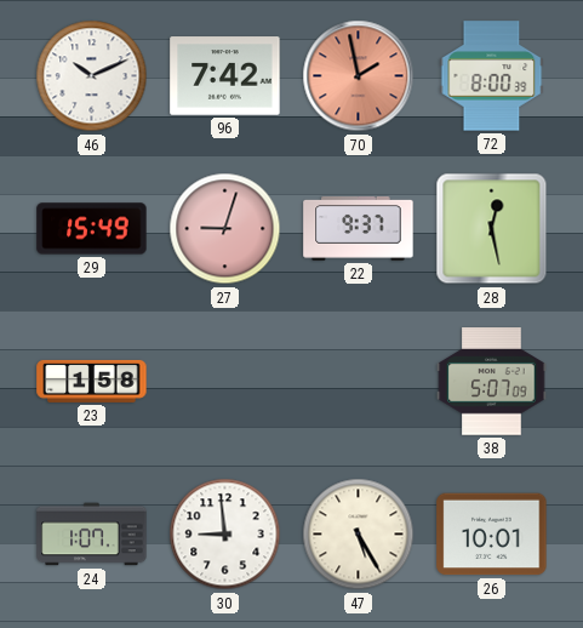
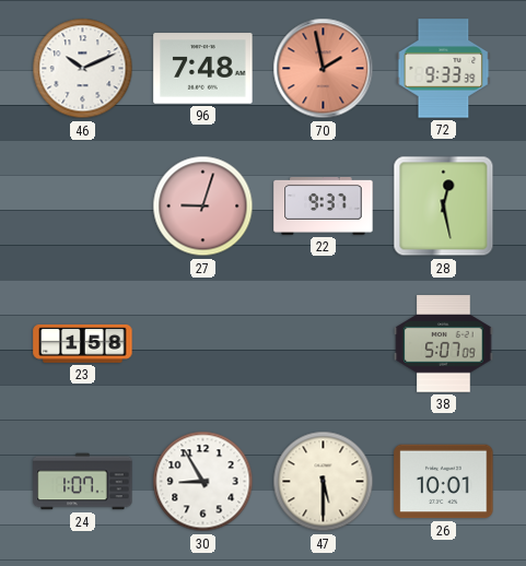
96: 7:42 -> 7:48 (203, 69)
72: 8:00 -> 9:33 (444, 69)
29: 15:49 -> none (92, 229)
30: 8:59 -> 8:55 (203, 482)
47: 5:25 -> 5:30 (324, 482)
